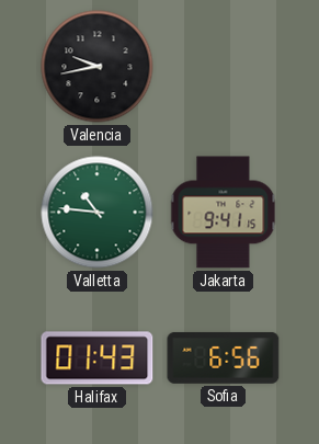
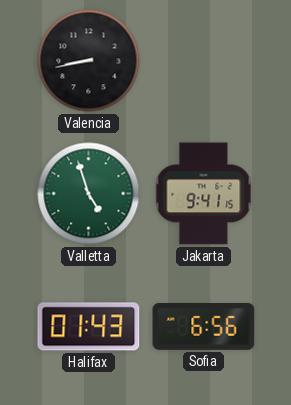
Valencia: 9:43 -> 8:43 (89, 61)
Valletta: 10:46 -> 4:57 (89, 194)
